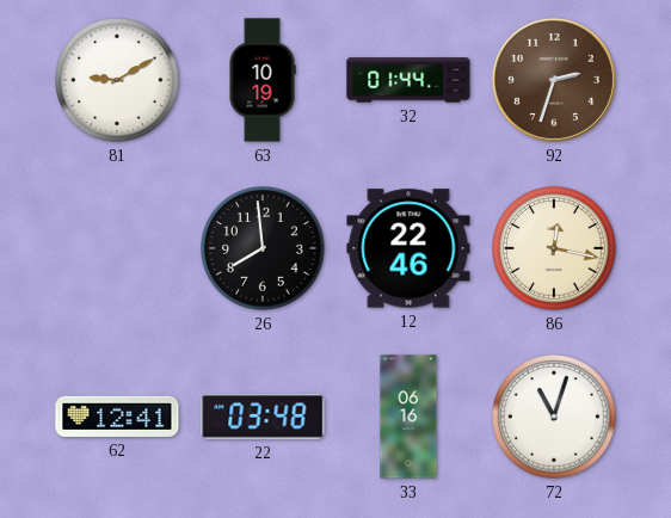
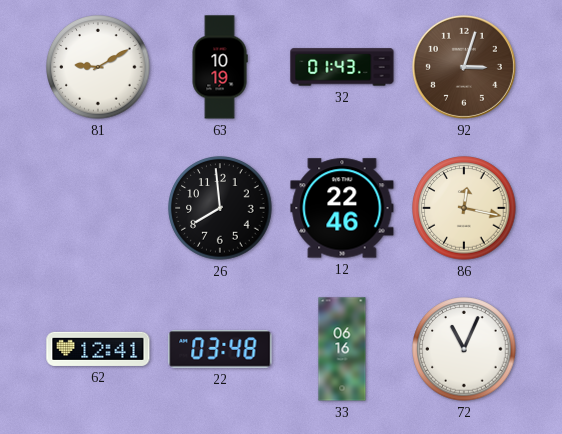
32: 01:44 -> 01:43 (342, 67)
92: 2:33 -> 3:03 (464, 67)
72: 11:03 -> 11:04 (464, 349)
